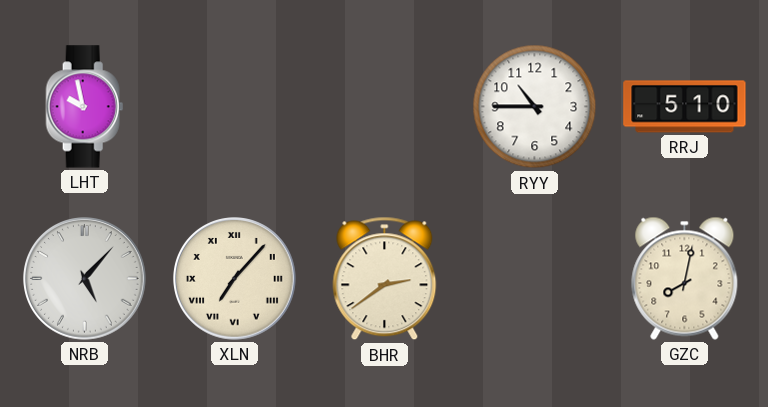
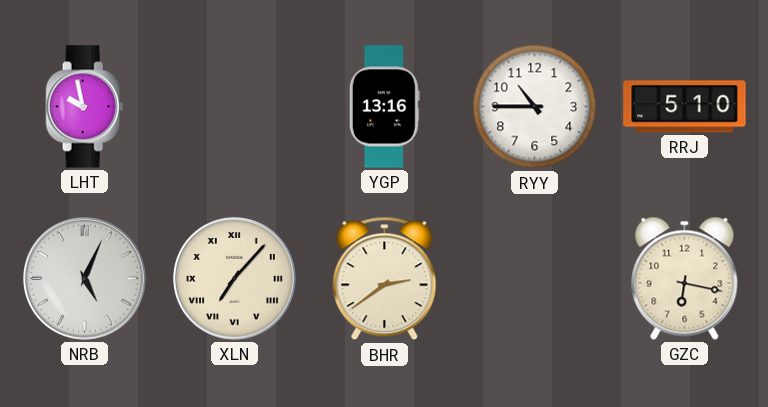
YGP: none -> 13:16 (384, 107)
NRB: 5:07 -> 5:04 (85, 279)
GZC: 8:02 -> 6:17 (685, 278)
